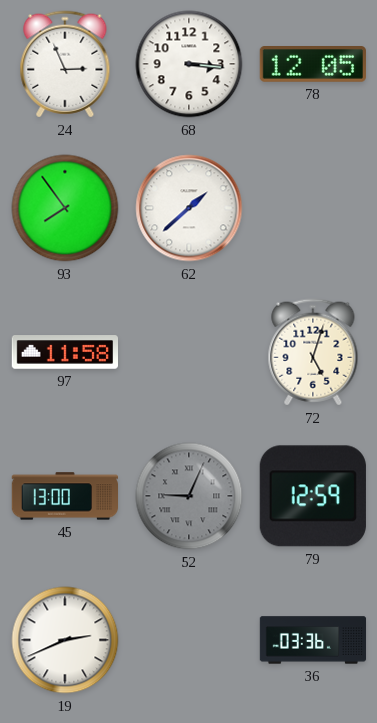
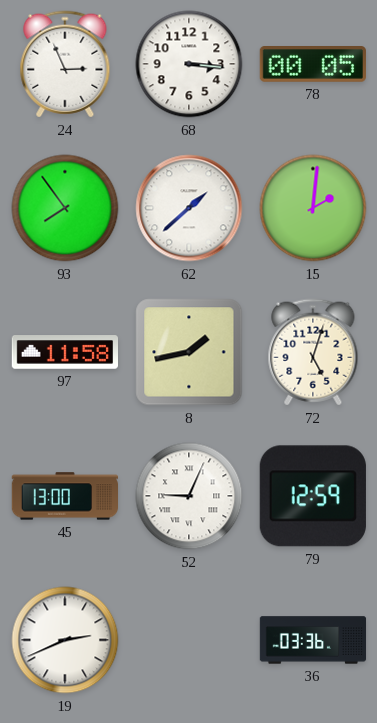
78: 12:05 -> 00:05 (313, 65)
15: none -> 2:01 (313, 208)
8: none -> 1:43 (189, 352)
52 dial: grey -> white (189, 496)
